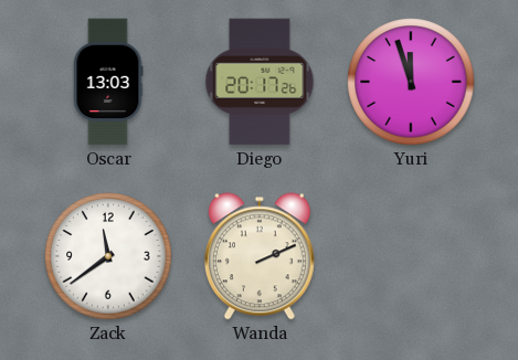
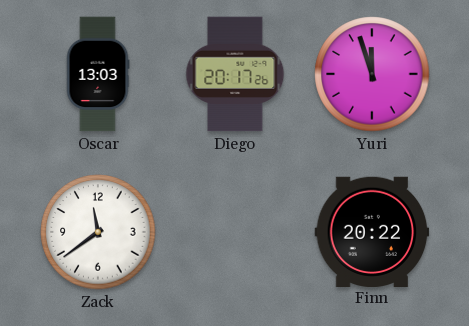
Wanda: 2:11 -> none (260, 256)
Finn: none -> 20:22 (372, 231)
